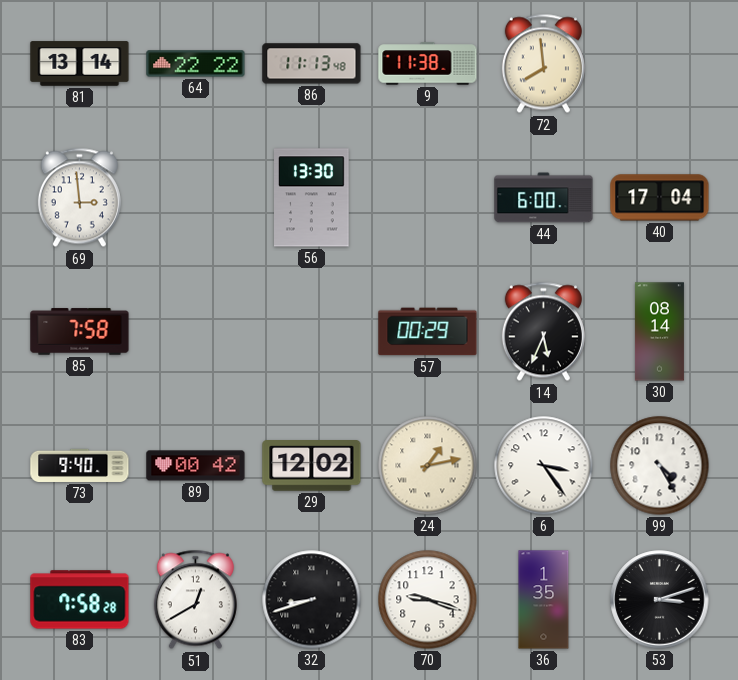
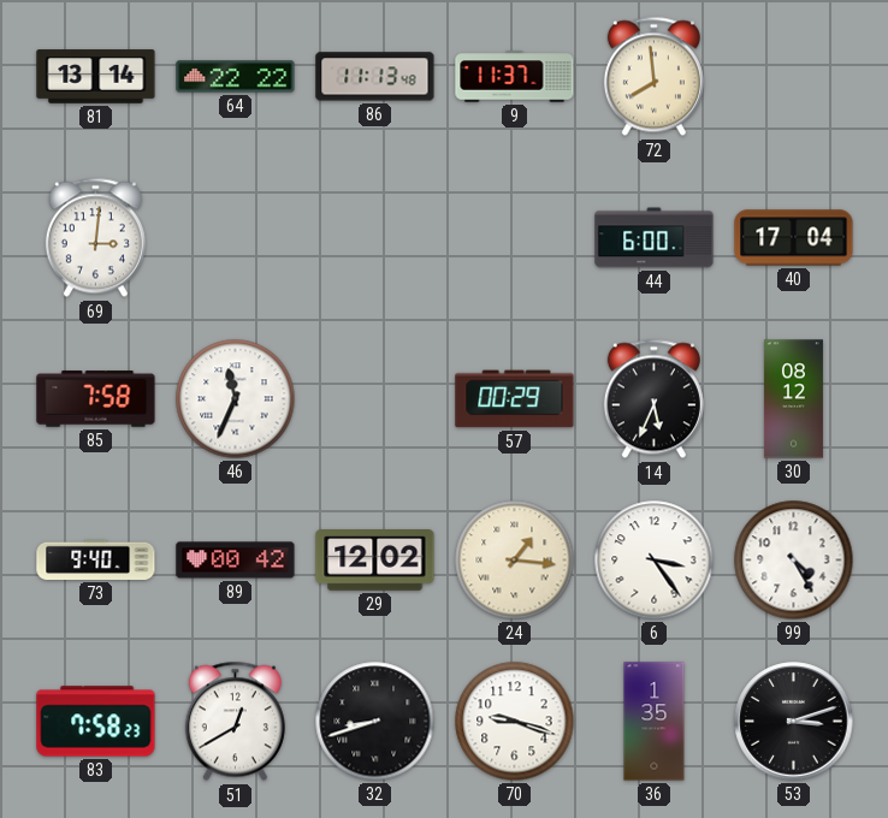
9: 11:38 -> 11:37 (515, 77)
69: 2:59 -> 3:01 (95, 238)
56: 13:30 -> none (312, 198)
46: none -> 11:34 (236, 399)
30: 08:14 -> 08:12 (793, 399)
24: 1:13 -> 1:16 (515, 561)
83: 7:58:28 -> 7:58:23 (96, 722)
